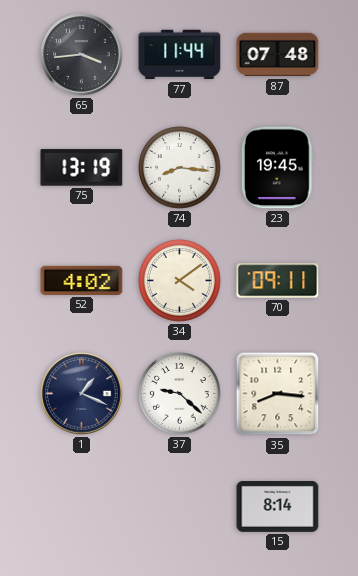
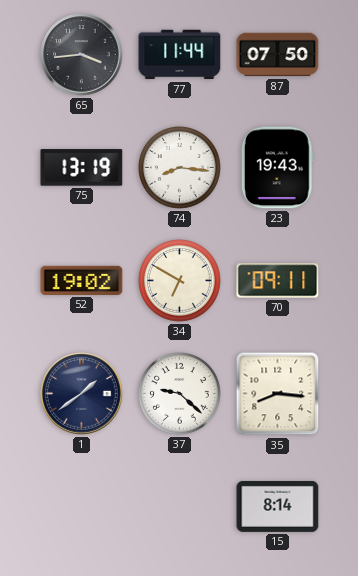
87: 07:48 -> 07:50 (278, 55)
23: 19:45 -> 19:43 (277, 168)
52: 4:02 -> 19:02 (82, 280)
34: 4:09 -> 6:50 (180, 281)
1: 1:19 -> 1:39 (82, 394)
